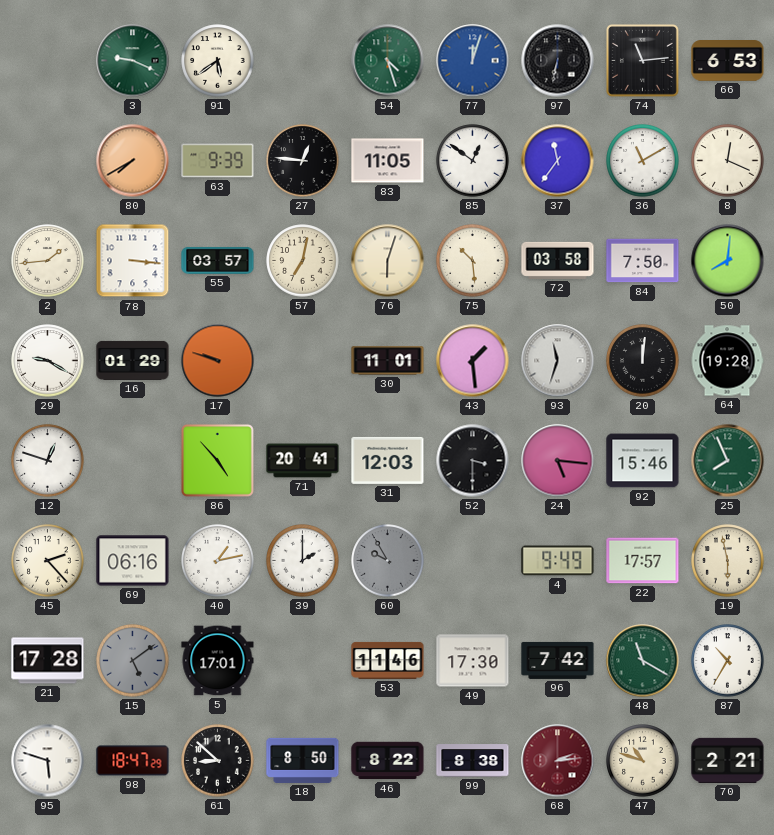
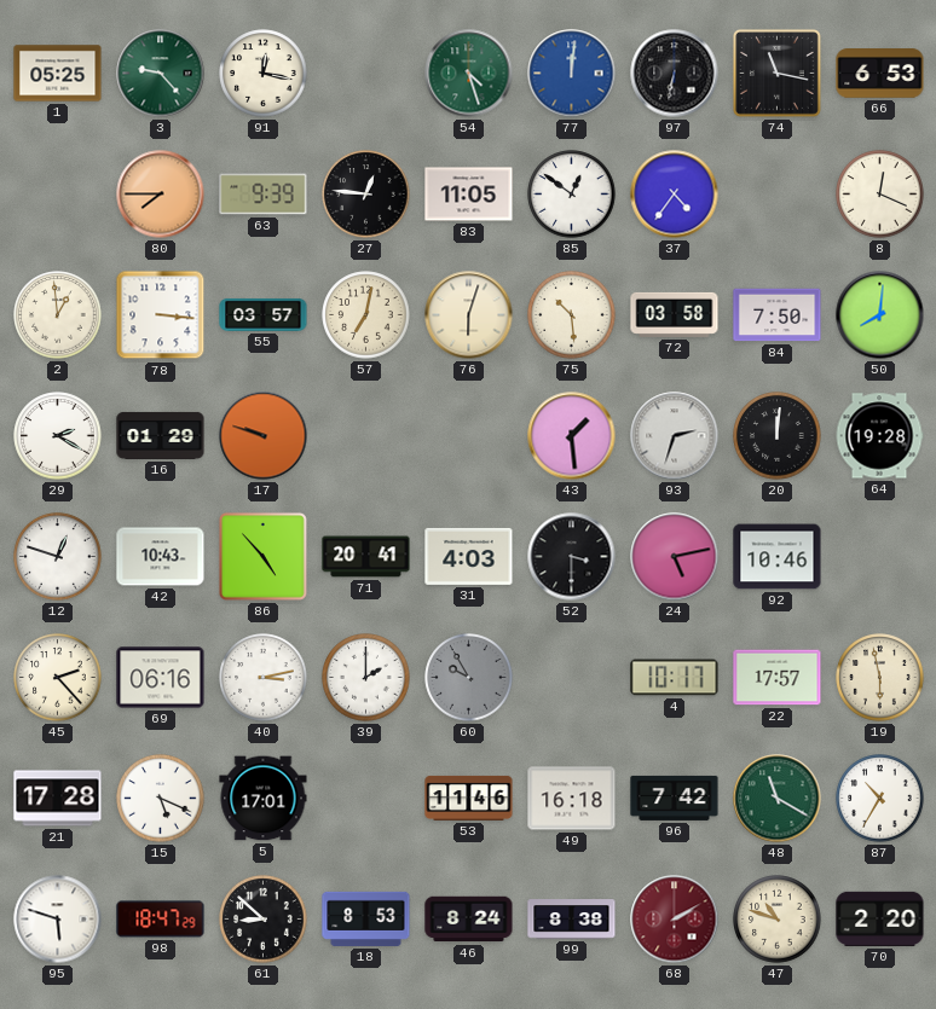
1: none -> 05:25 (58, 74)
3: 9:19 -> 9:23 (161, 74)
91: 5:39 -> 12:17 (264, 74)
77: 12:03 -> 12:01 (572, 74)
74: 11:14 -> 11:17 (776, 73)
80: 7:40 -> 7:45 (161, 195)
37: 11:36 -> 4:36 (675, 195)
36: 11:10 -> none (643, 161)
2: 1:44 -> 12:59 (58, 315)
29: 9:20 -> 2:20 (58, 436)
30: 11:01 -> none (388, 361)
93: 11:33 -> 2:33 (675, 436)
42: none -> 10:43 (161, 557)
31: 12:03 -> 4:03 (469, 556)
24: 5:16 -> 5:13 (675, 557)
92: 15:46 -> 10:46 (778, 557)
25: 7:56 -> none (728, 461)
40: 1:13 -> 3:13 (264, 678)
4: 9:49 -> 10:17 (675, 678)
15: 5:09 -> 5:19 (161, 799)
15 dial: grey -> white (161, 799)
49: 17:30 -> 16:18 (572, 799)
18: 8:50 -> 8:53 (366, 918)
46: 8:22 -> 8:24 (469, 920)
68: 2:14 -> 2:10 (675, 920)
70: 2:21 -> 2:20 (880, 918)
